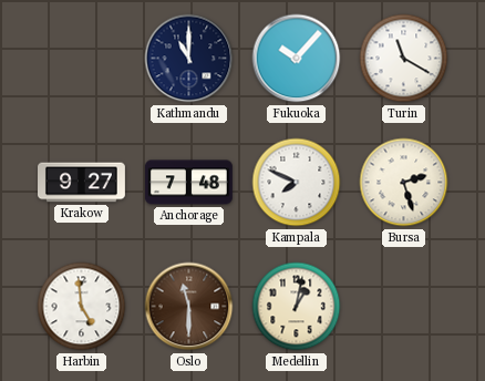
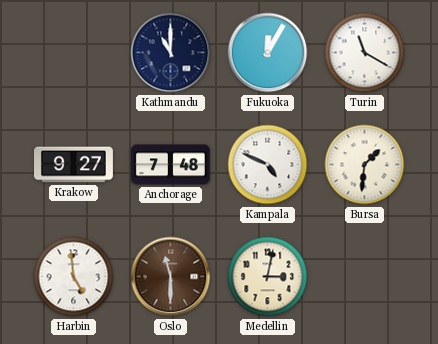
Fukuoka: 10:07 -> 12:05 (268, 53)
Kampala: 7:49 -> 4:49 (268, 165)
Bursa: 2:27 -> 1:31 (365, 165)
Medellin: 1:02 -> 3:02 (268, 277)
